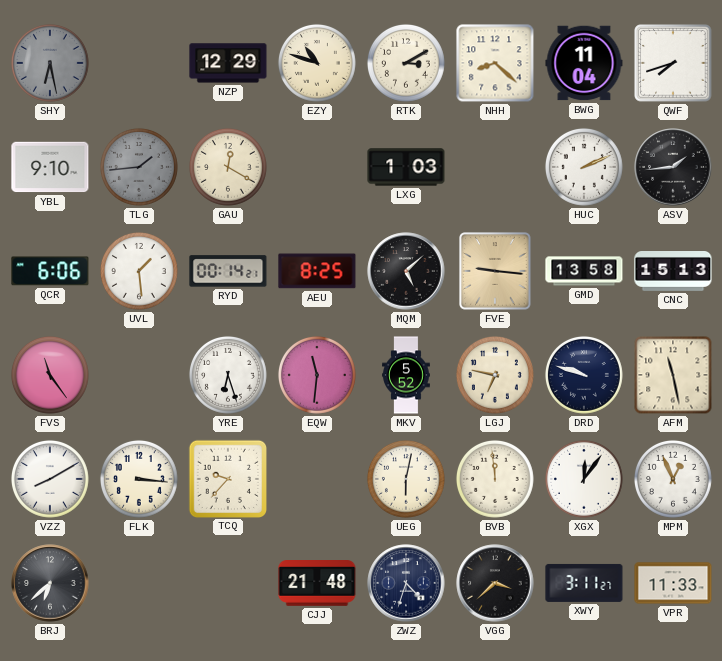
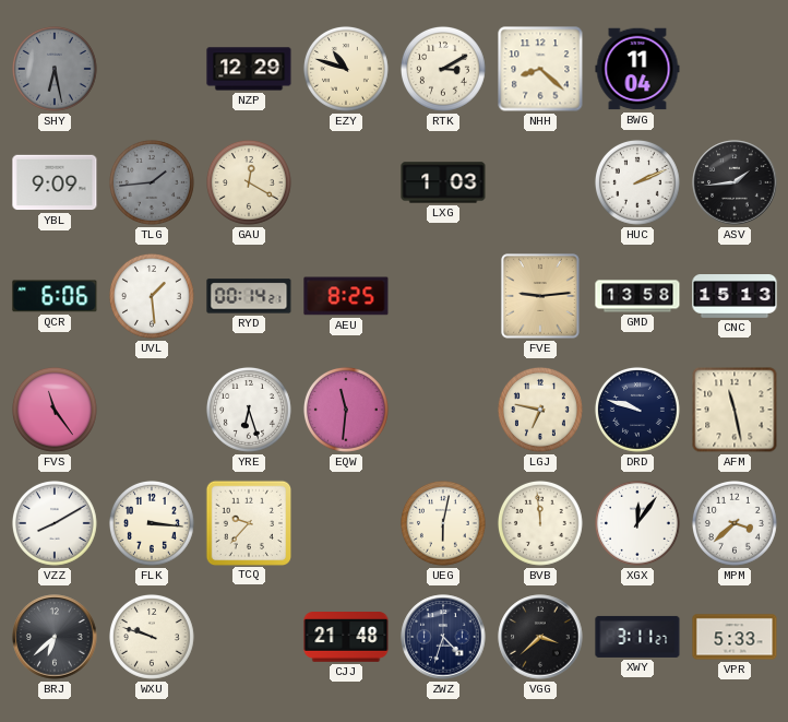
QWF: 7:42 -> none (673, 63)
YBL: 9:10 -> 9:09 (55, 182)
MQM: 5:08 -> none (406, 271)
FVE: 9:16 -> 9:14 (541, 296)
MKV: 5:52 -> none (406, 375)
MPM: 12:56 -> 3:38 (735, 523)
WXU: none -> 9:48 (152, 637)
VPR: 11:33 -> 5:33 (735, 637)
